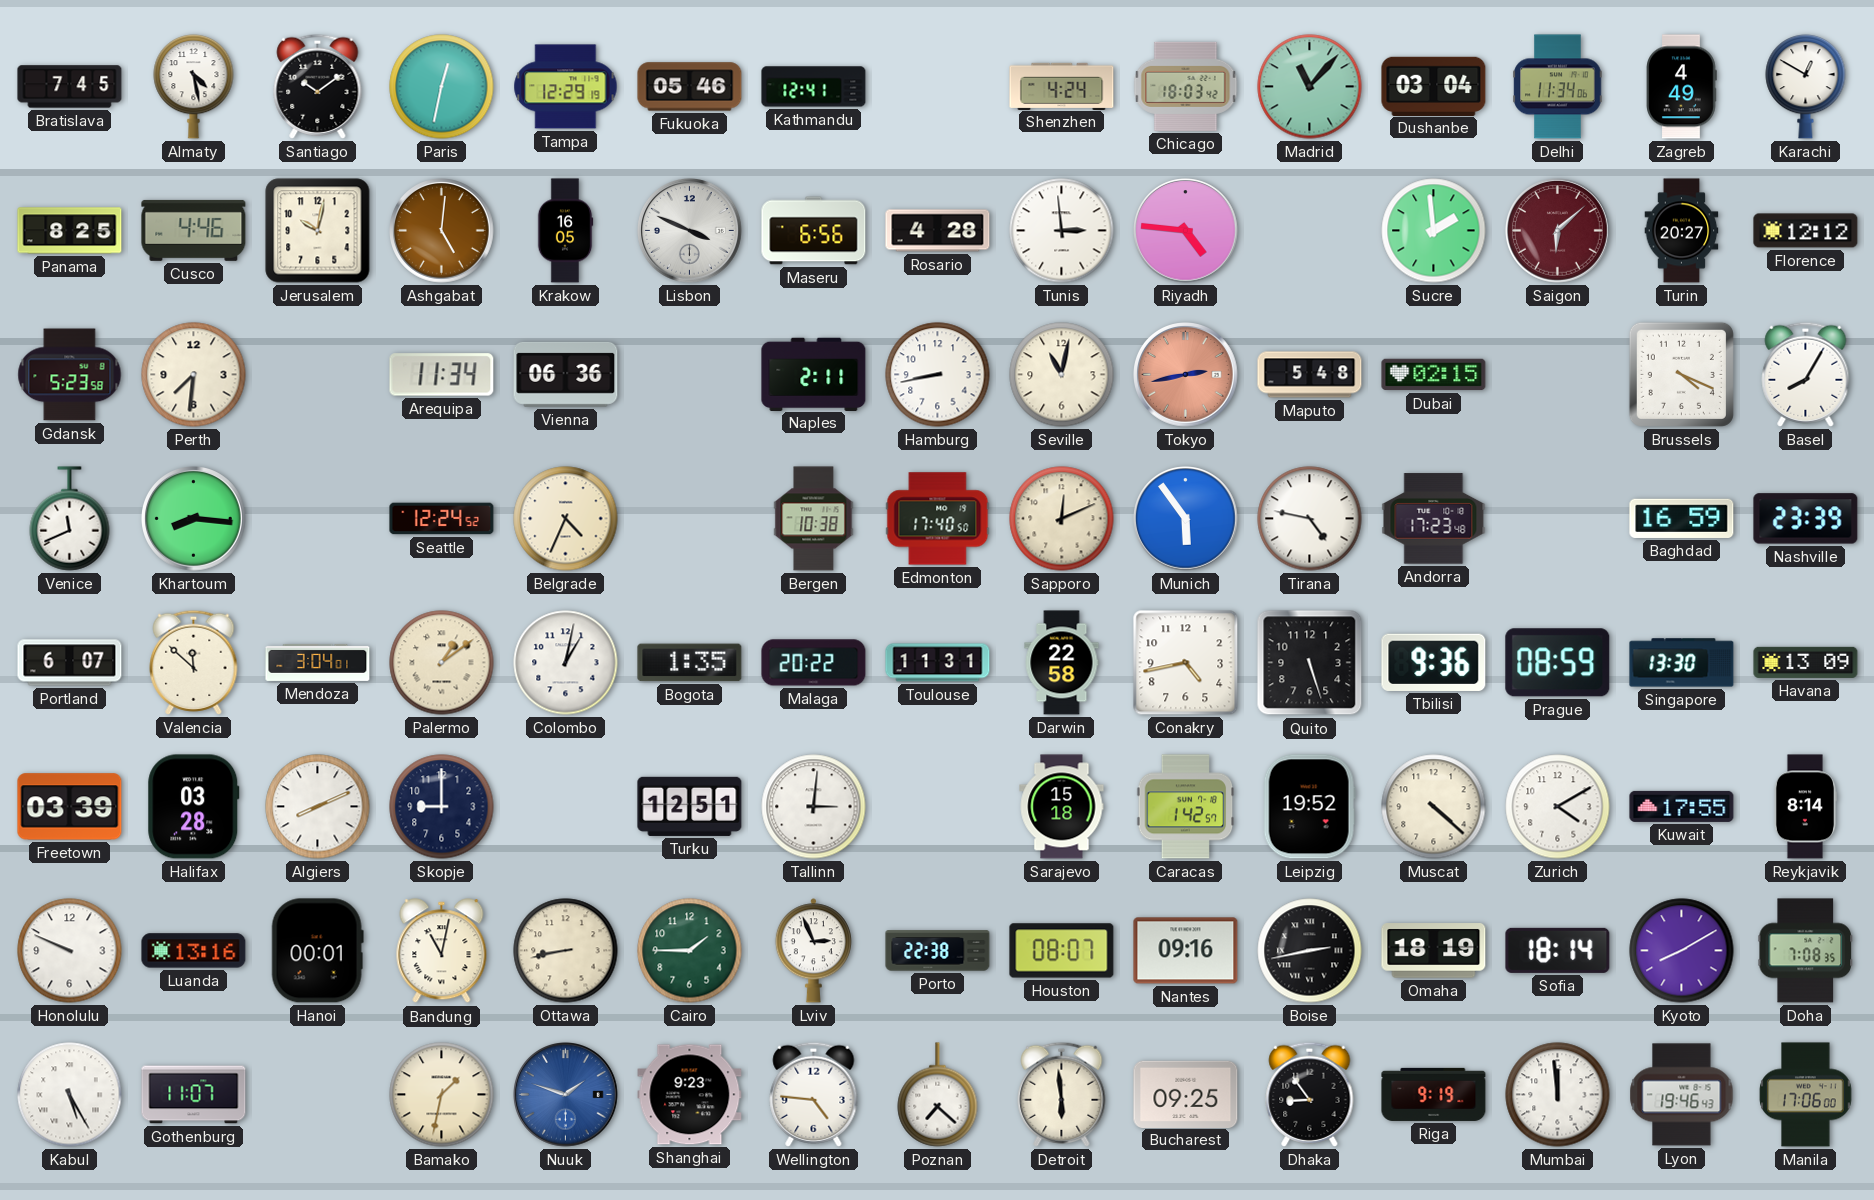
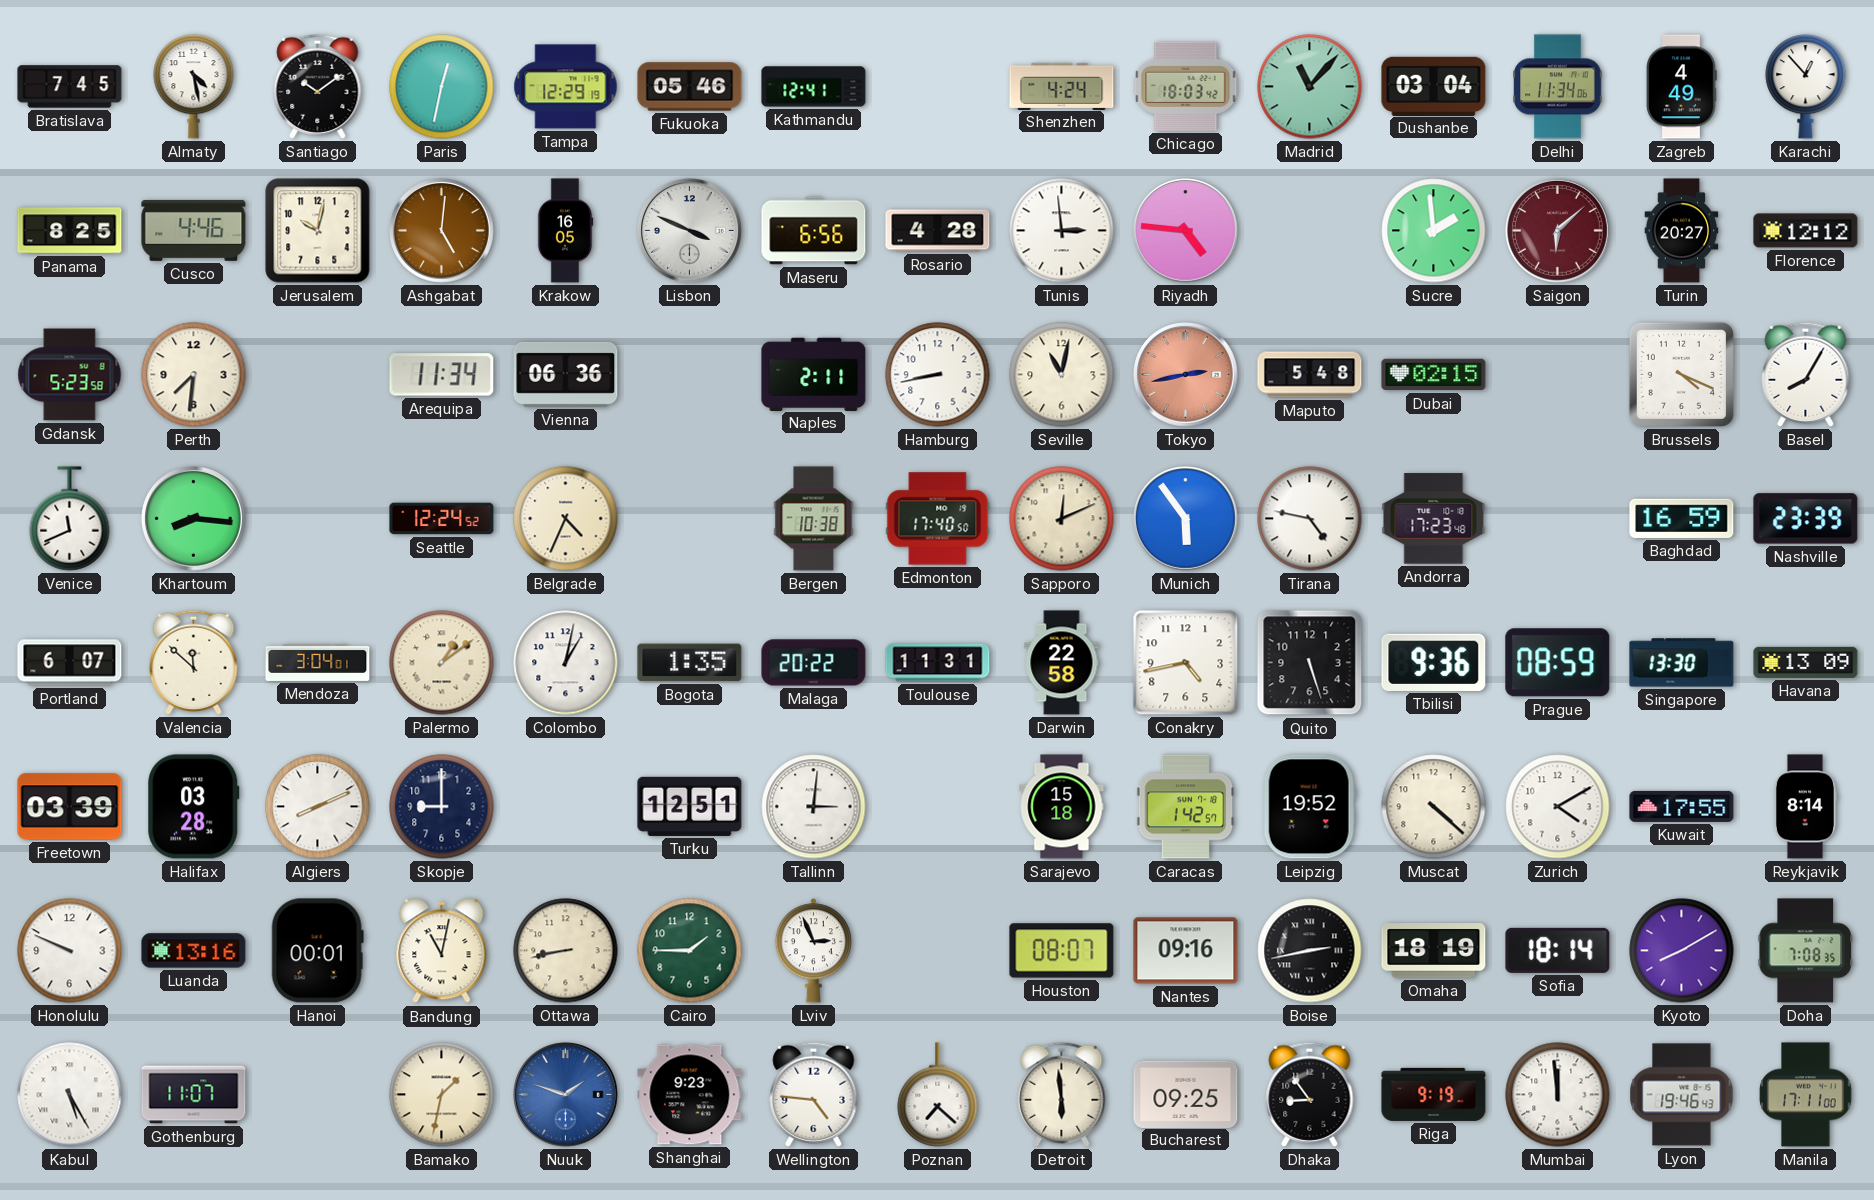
Karachi: 12:50 -> 12:53 (1806, 86)
Porto: 22:38 -> none (938, 951)
Manila: 17:06 -> 17:11 (1806, 1095)
